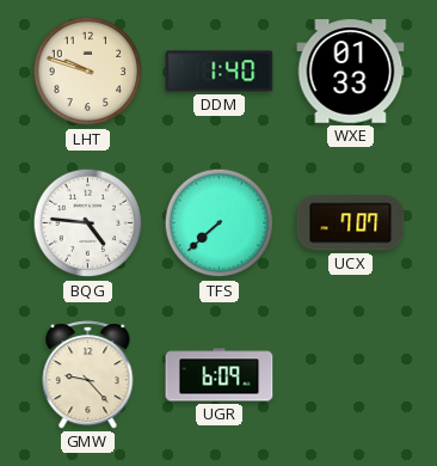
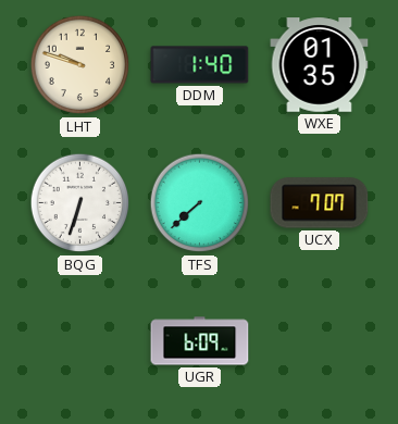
WXE: 01:33 -> 01:35 (320, 65)
BQG: 4:46 -> 6:33 (80, 203)
GMW: 9:23 -> none (88, 375)
